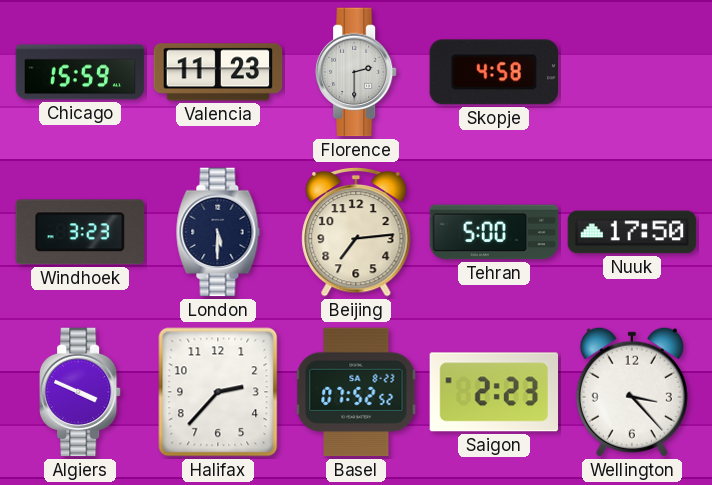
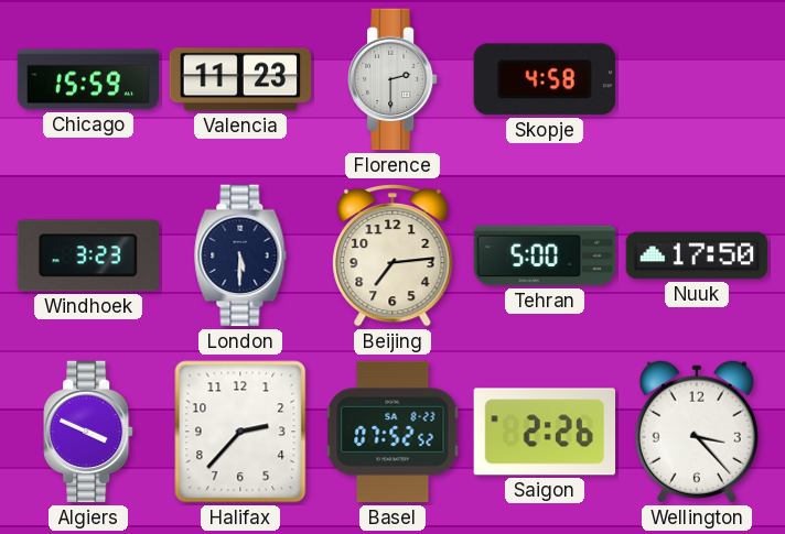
Saigon: 2:23 -> 2:26 (545, 432)
